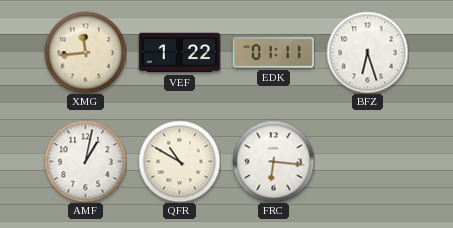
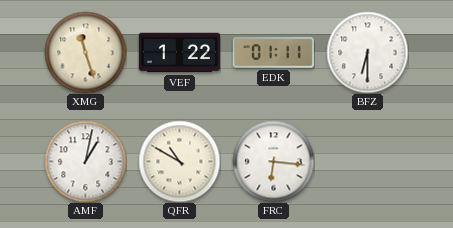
XMG: 11:44 -> 11:27 (85, 52)
BFZ: 6:27 -> 6:30 (367, 52)
